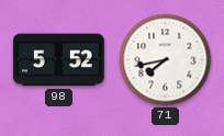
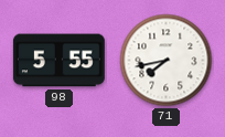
98: 5:52 -> 5:55 (58, 61)
